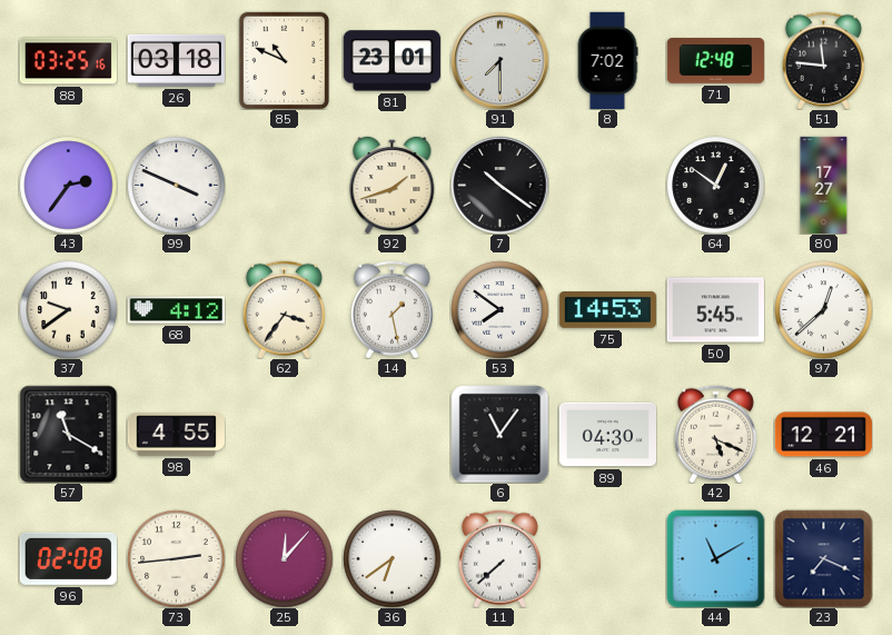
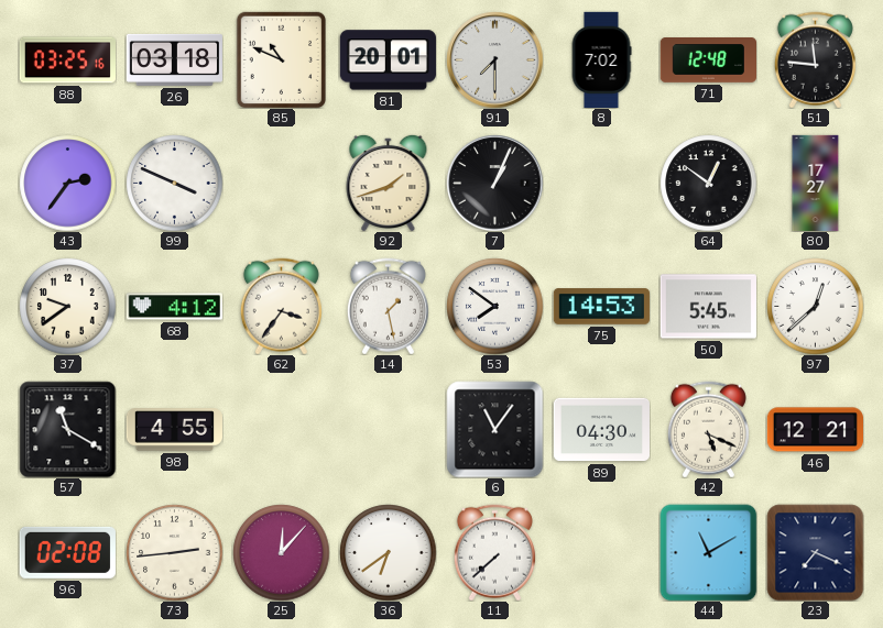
81: 23:01 -> 20:01 (388, 60)
7: 10:21 -> 1:04 (494, 183)
